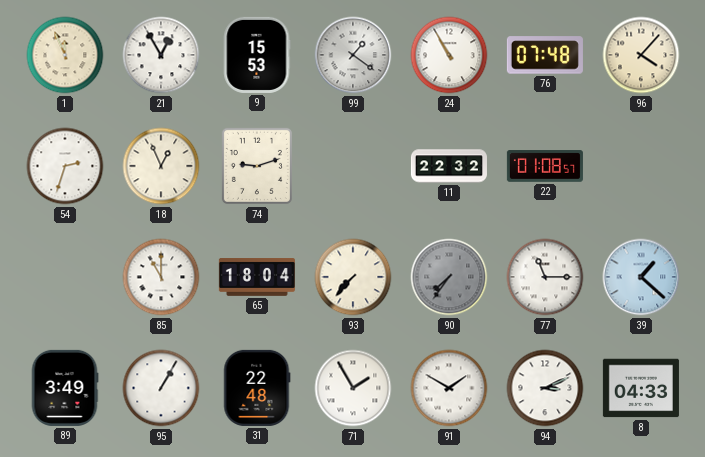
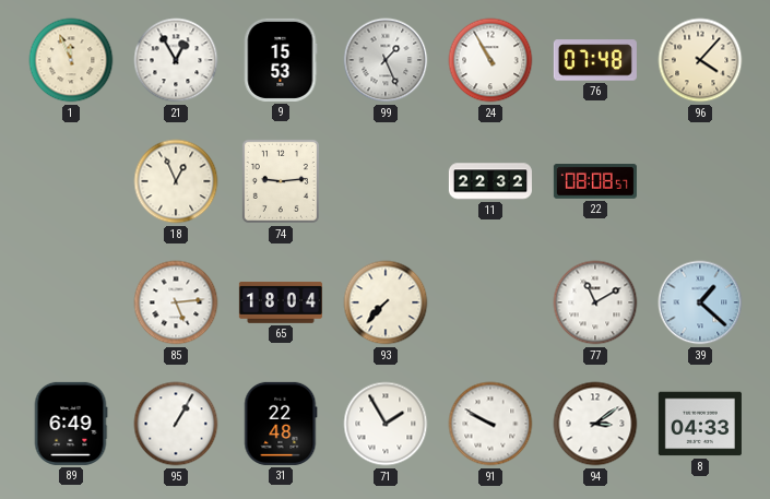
99: 1:21 -> 1:26 (386, 60)
54: 2:33 -> none (65, 166)
74: 9:12 -> 9:14 (281, 181)
22: 01:08 -> 08:08 (595, 181)
85: 11:00 -> 5:14 (176, 302)
90: 7:36 -> none (449, 277)
77: 11:15 -> 11:10 (595, 302)
89: 3:49 -> 6:49 (71, 424)
91: 1:50 -> 9:50 (490, 424)
94: 3:11 -> 3:09 (595, 424)
